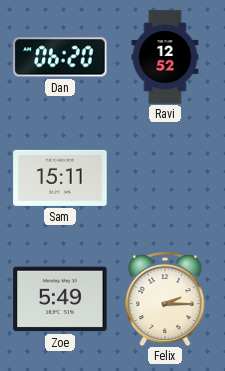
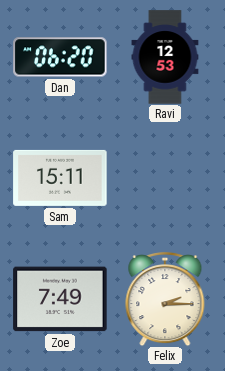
Ravi: 12:52 -> 12:53 (165, 57)
Zoe: 5:49 -> 7:49 (60, 299)
